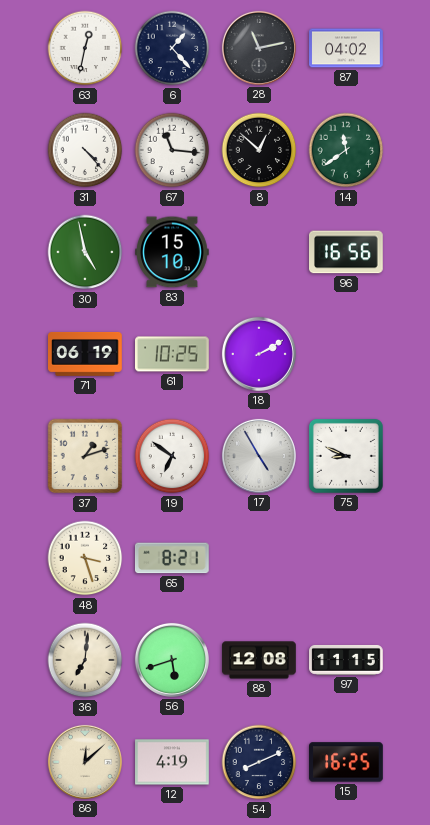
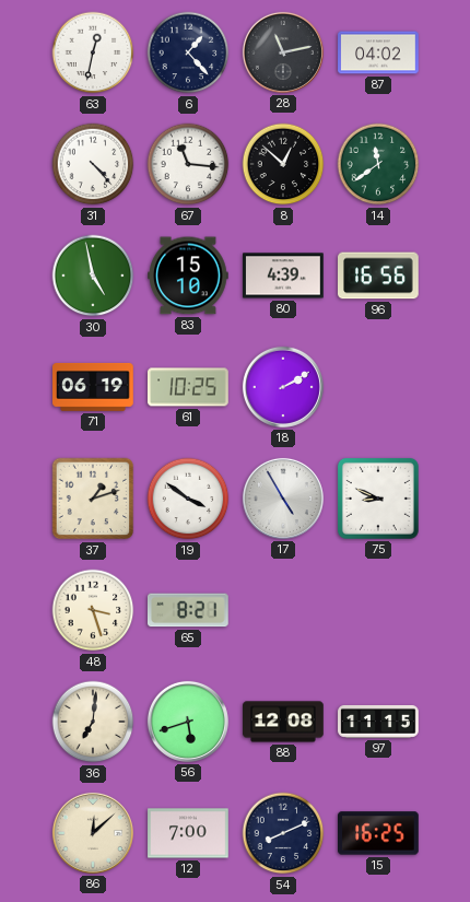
80: none -> 4:39 (283, 276)
19: 6:51 -> 3:51 (188, 499)
12: 4:19 -> 7:00 (188, 833)
